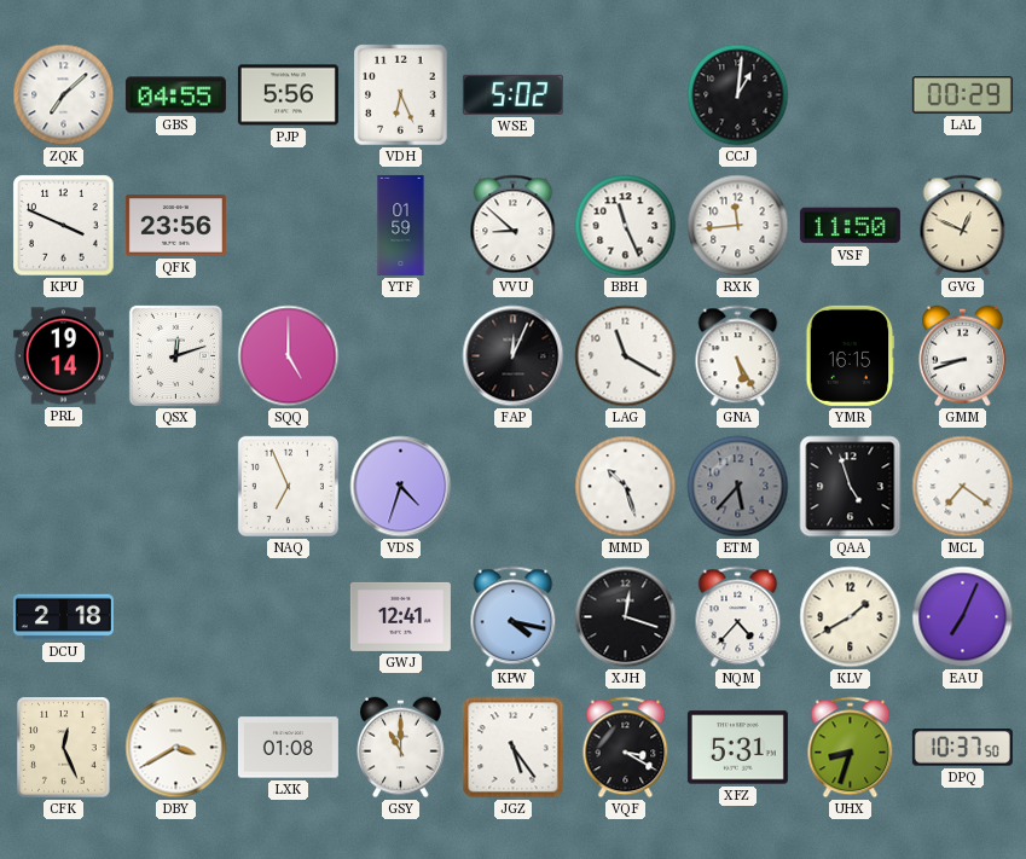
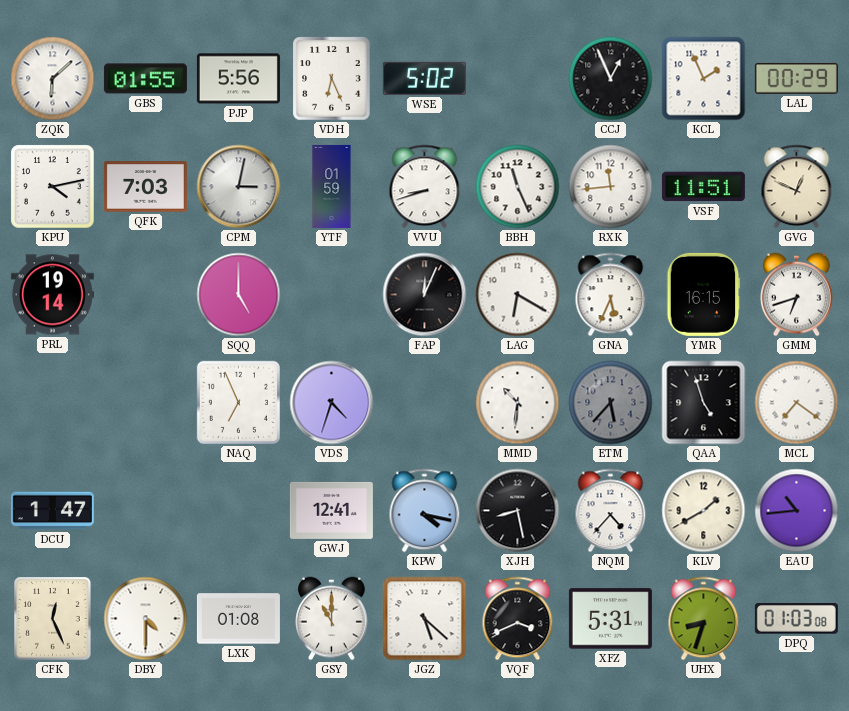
ZQK: 7:08 -> 6:08 (53, 79)
GBS: 04:55 -> 01:55 (145, 79)
CCJ: 1:01 -> 12:56 (611, 79)
KCL: none -> 1:56 (704, 79)
KPU: 3:49 -> 4:13 (53, 187)
QFK: 23:56 -> 7:03 (145, 187)
CPM: none -> 3:02 (239, 187)
VVU: 8:52 -> 8:42 (425, 187)
VSF: 11:50 -> 11:51 (703, 187)
QSX: 12:12 -> none (175, 355)
LAG: 11:20 -> 6:20 (518, 295)
GNA: 5:25 -> 5:34 (611, 295)
GMM: 8:42 -> 6:42 (797, 295)
MMD: 10:27 -> 10:31 (518, 403)
DCU: 2:18 -> 1:47 (52, 511)
XJH: 12:18 -> 8:28 (518, 511)
EAU: 7:04 -> 10:44 (797, 511)
DBY: 3:40 -> 4:30 (146, 619)
JGZ: 5:24 -> 5:22 (425, 619)
VQF: 3:20 -> 3:41 (518, 619)
DPQ: 10:37 -> 01:03 (796, 619)
